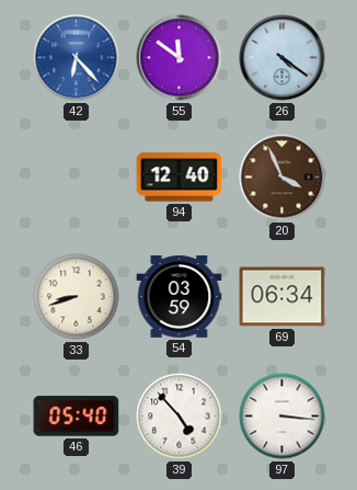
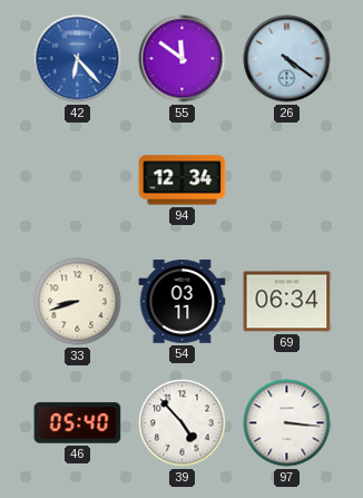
94: 12:40 -> 12:34 (183, 180)
20: 3:56 -> none (283, 178)
54: 03:59 -> 03:11 (183, 302)
